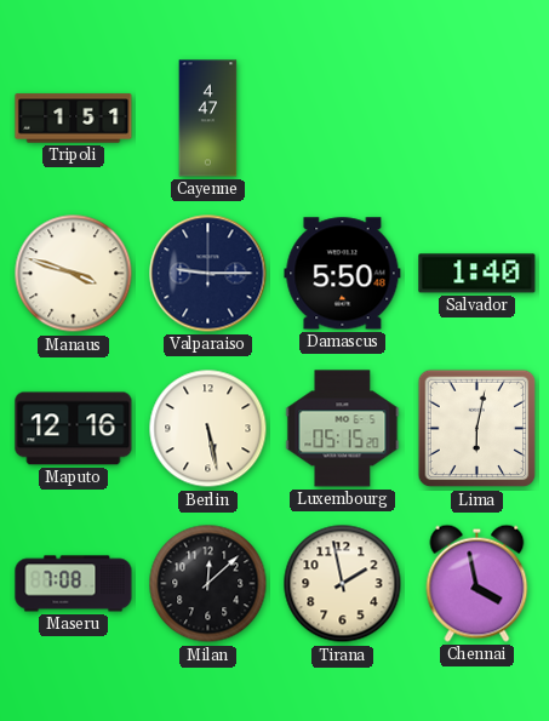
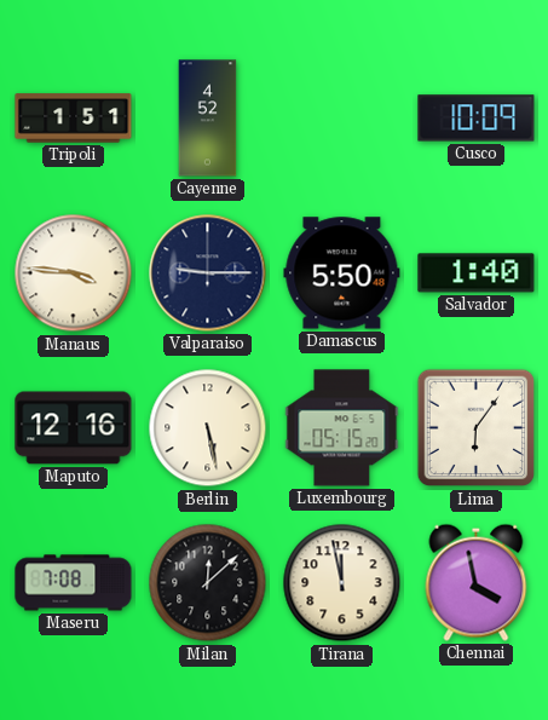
Cayenne: 4:47 -> 4:52 (208, 119)
Cusco: none -> 10:09 (477, 119)
Manaus: 3:48 -> 3:46 (74, 273)
Lima: 6:02 -> 6:06 (477, 428)
Tirana: 1:58 -> 11:58 (342, 583)
